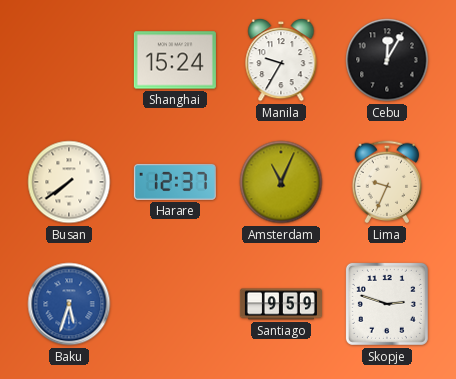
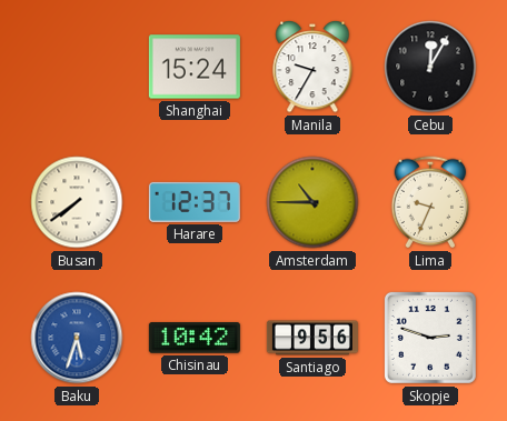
Amsterdam: 11:04 -> 10:45 (312, 202)
Chisinau: none -> 10:42 (195, 338)
Santiago: 9:59 -> 9:56 (312, 338)
